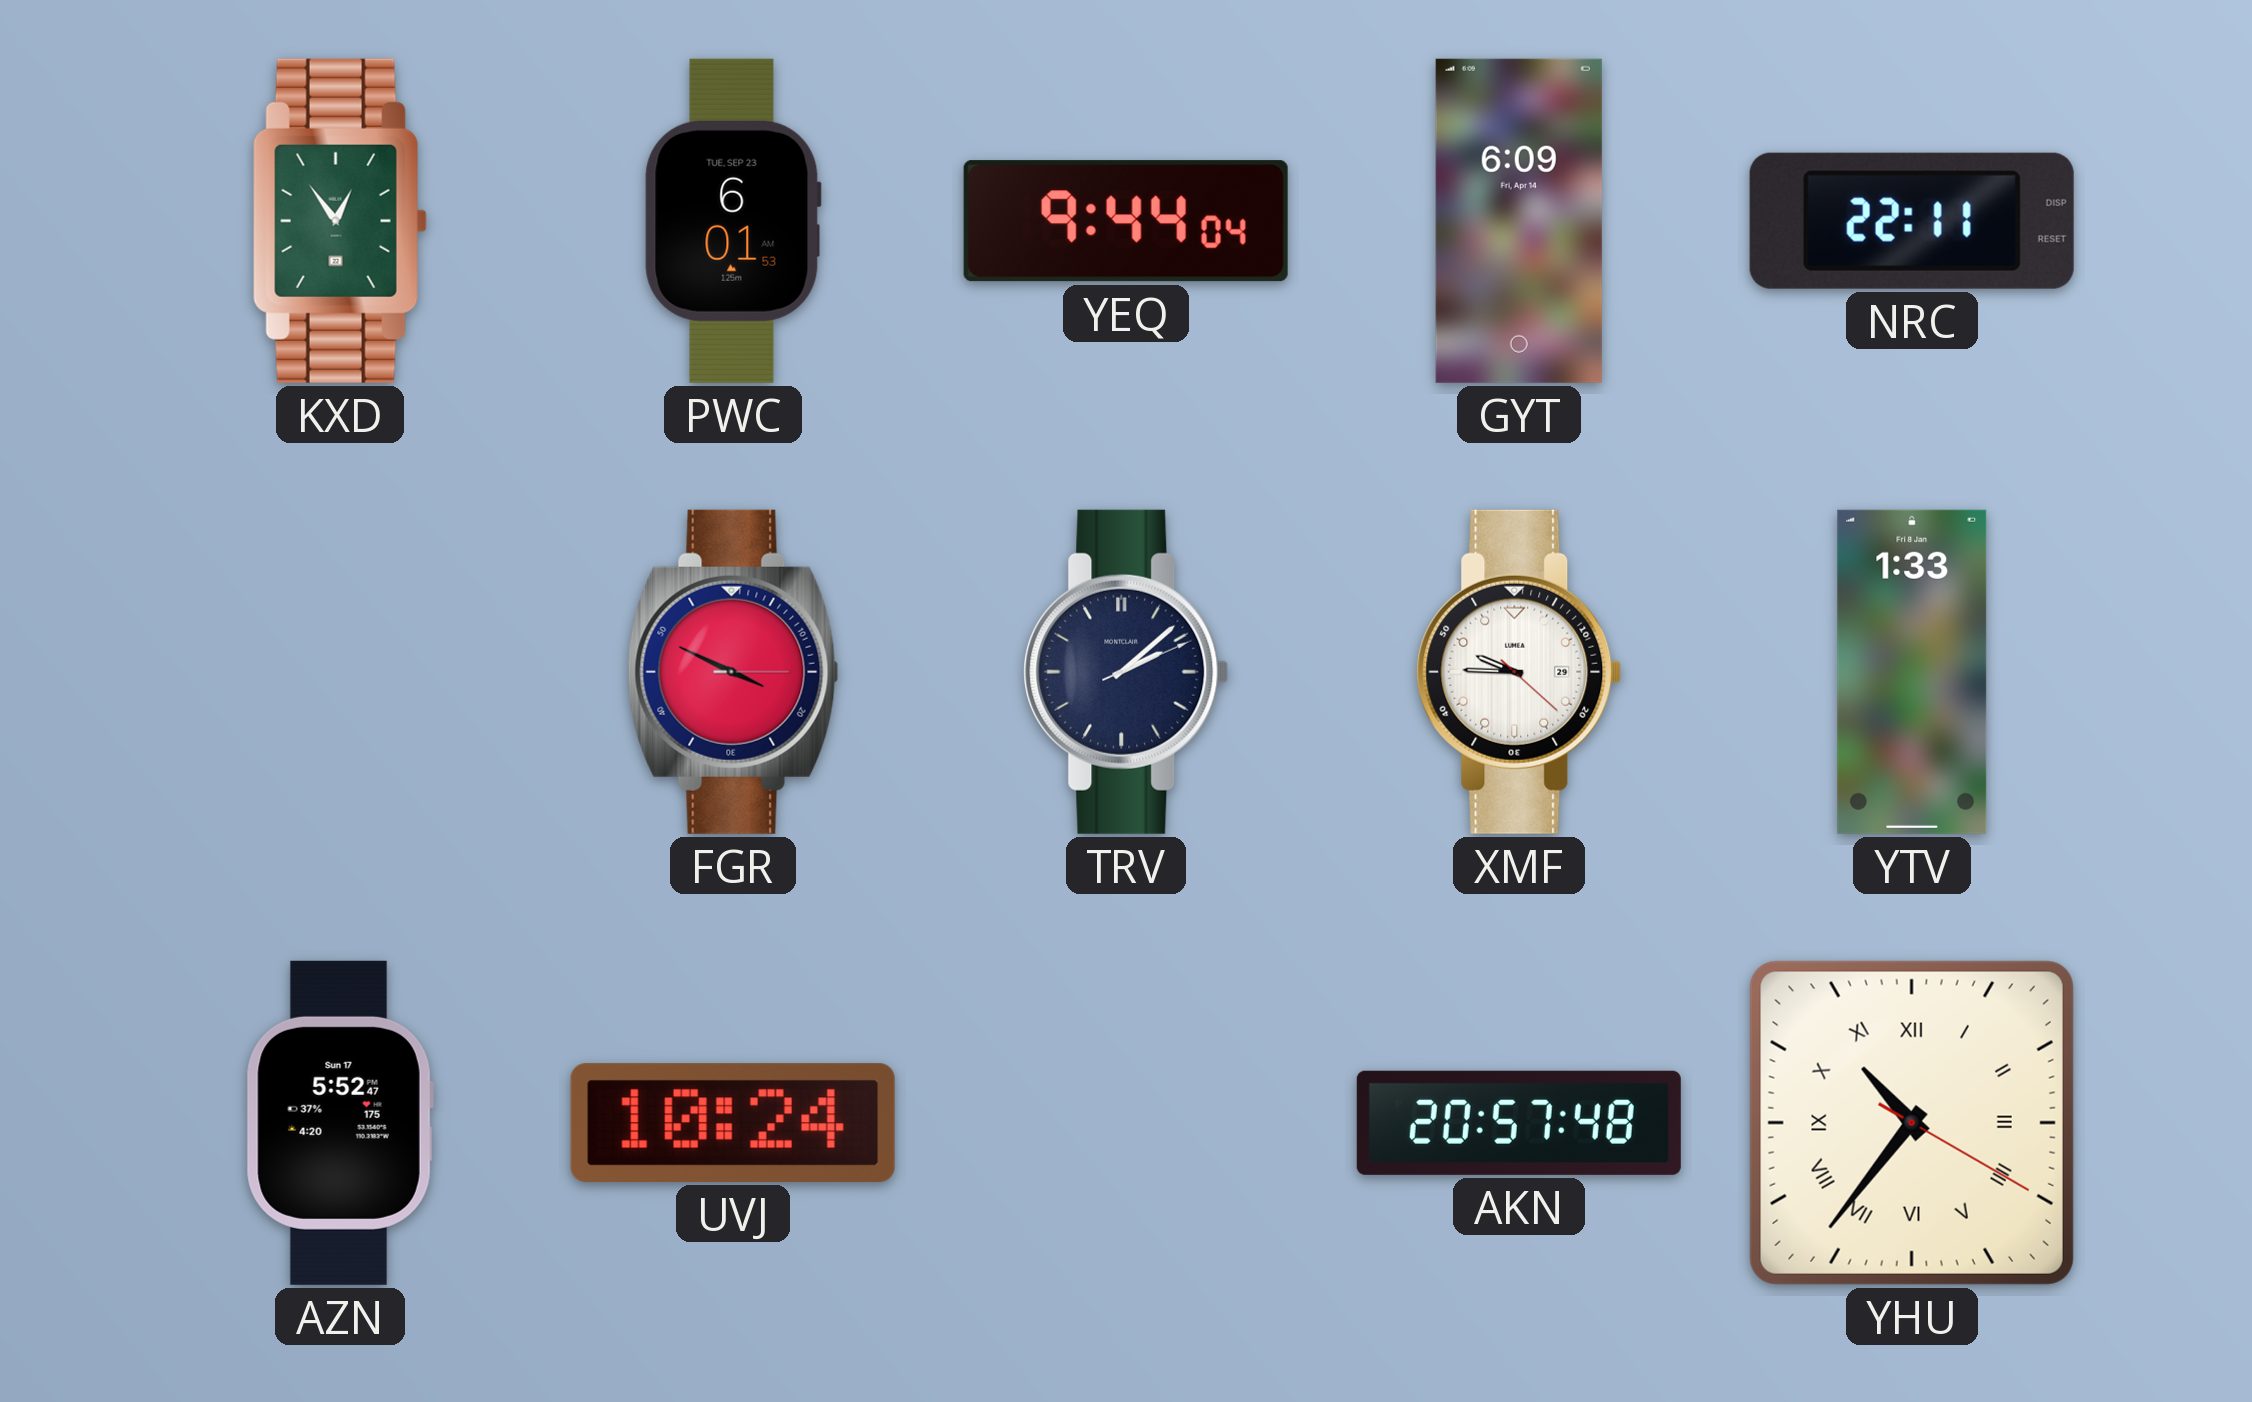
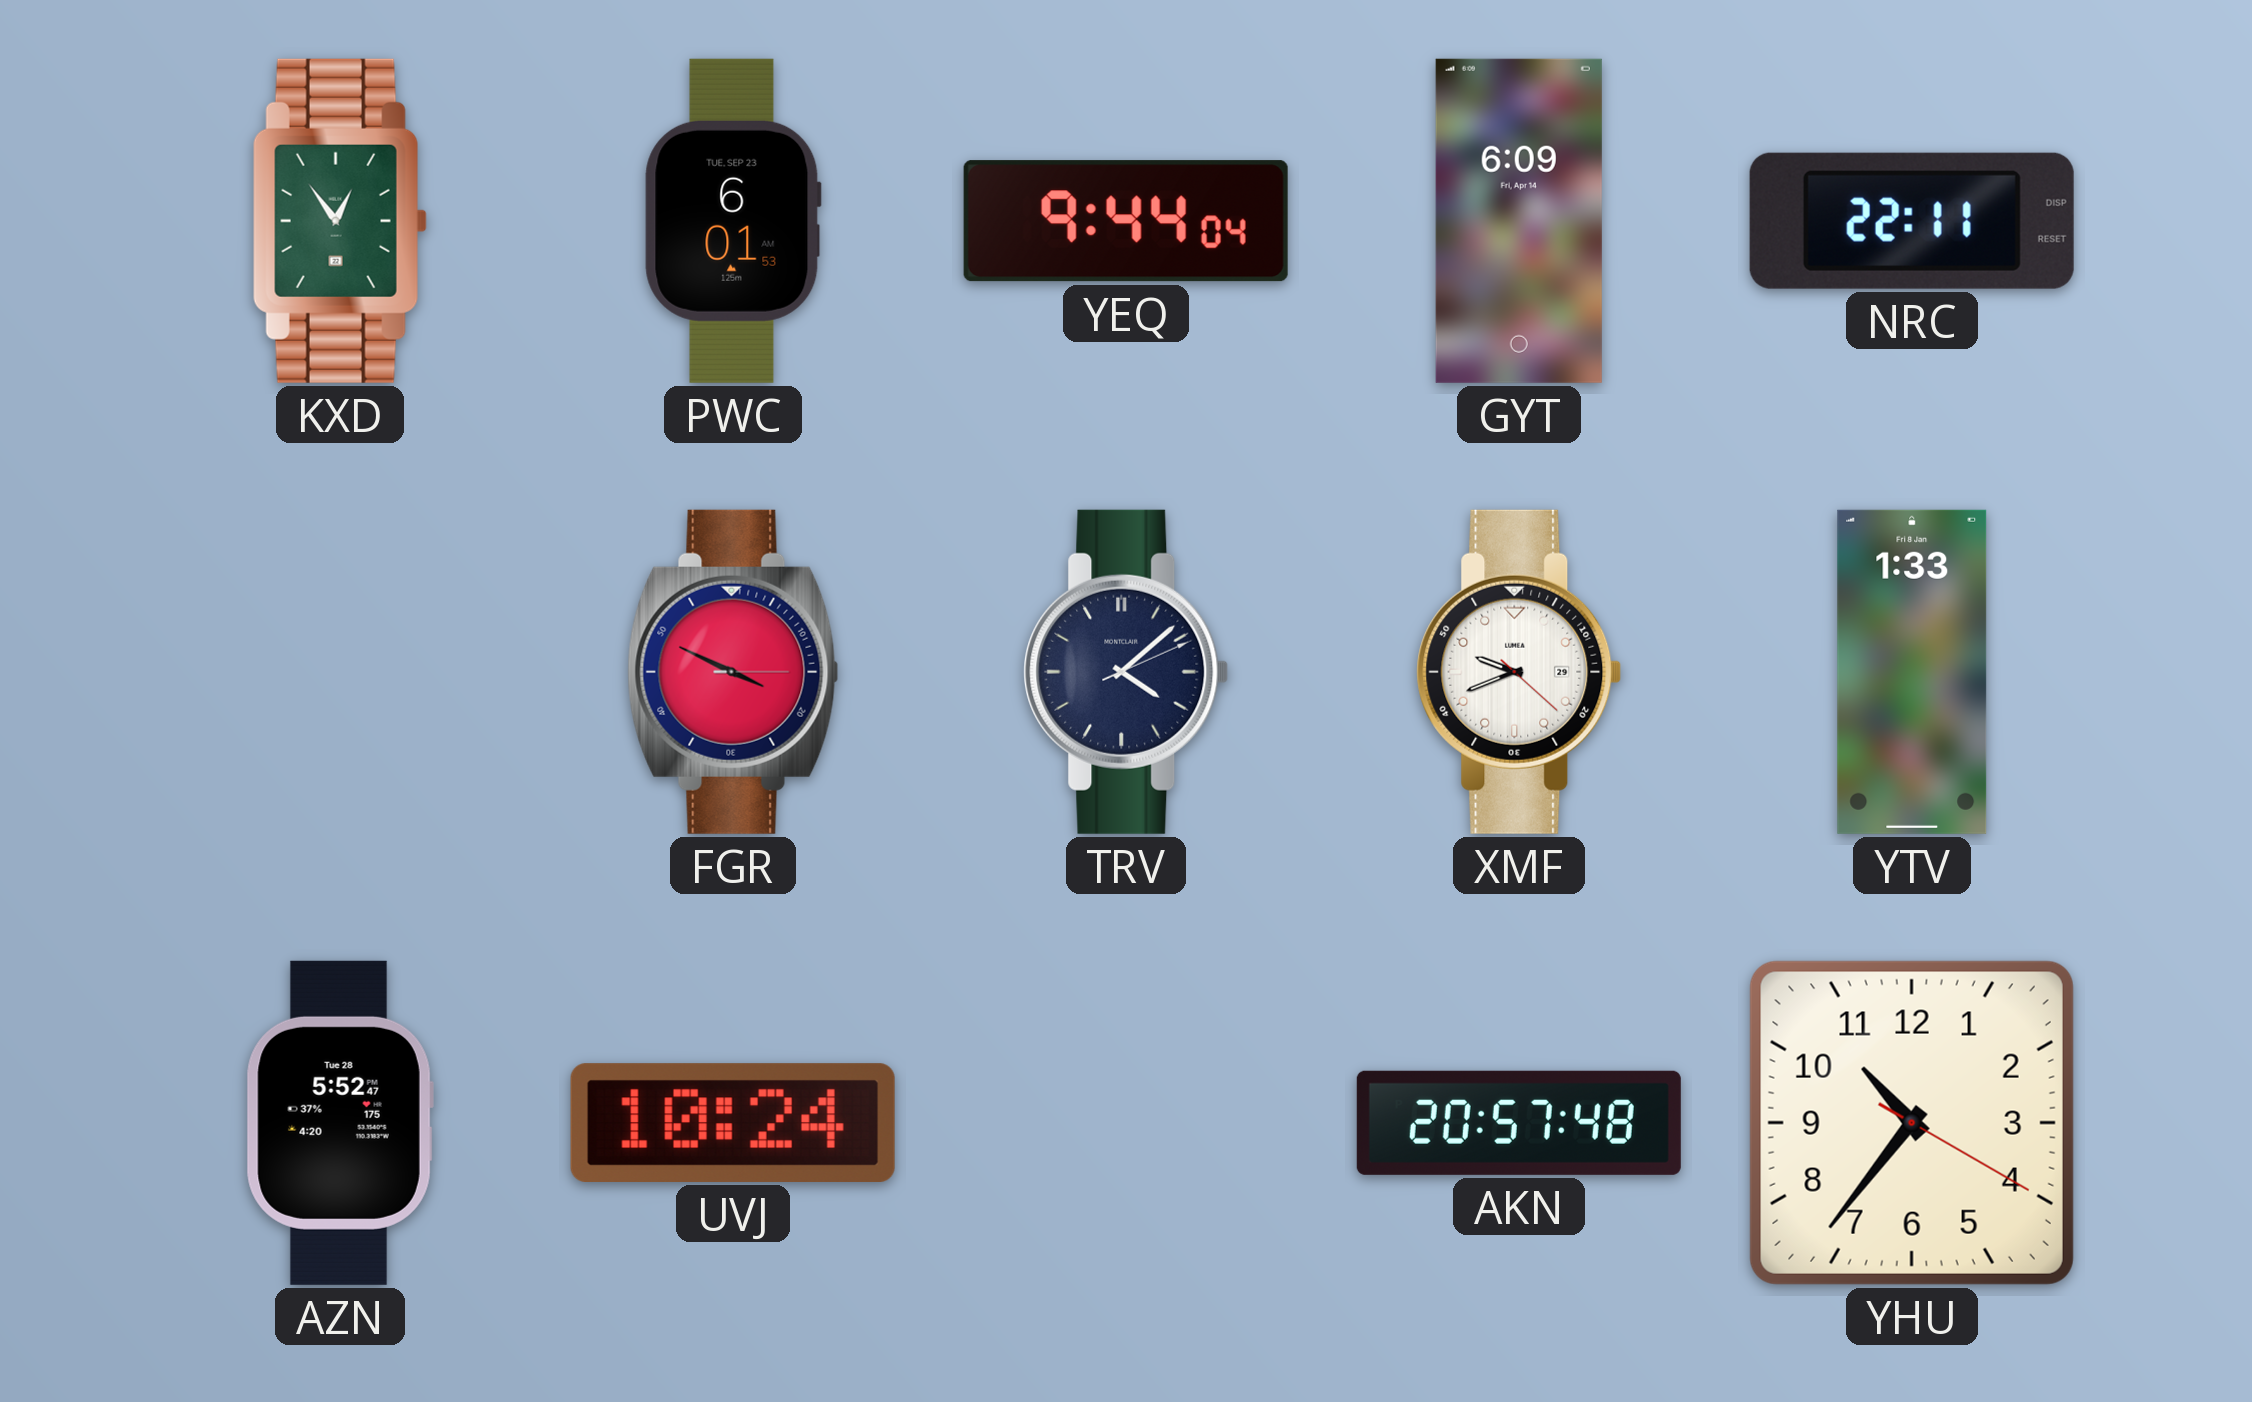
TRV: 2:08 -> 4:08 (1126, 672)
XMF: 9:45 -> 9:41 (1519, 672)
AZN date: Sun 17 -> Tue 28 (340, 1123)
YHU numerals: Roman -> Arabic (1912, 1123)
